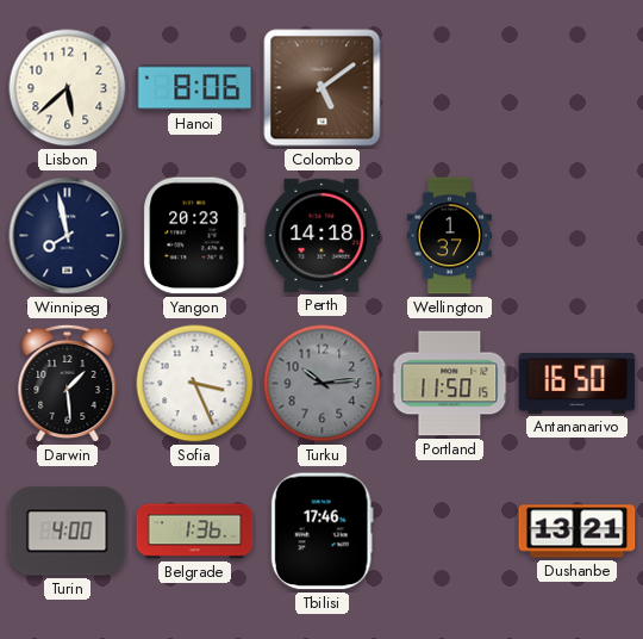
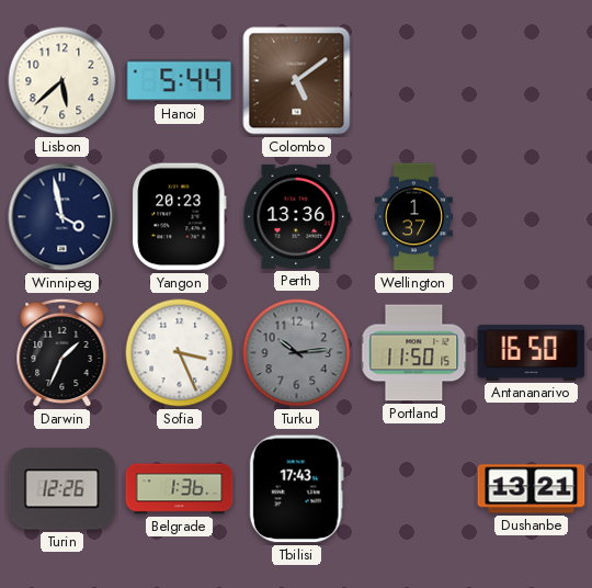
Hanoi: 8:06 -> 5:44 (180, 81)
Winnipeg: 7:58 -> 3:58 (62, 217)
Perth: 14:18 -> 13:36 (297, 216)
Darwin: 1:29 -> 1:34 (62, 353)
Turin: 4:00 -> 12:26 (62, 489)
Tbilisi: 17:46 -> 17:43 (296, 489)
